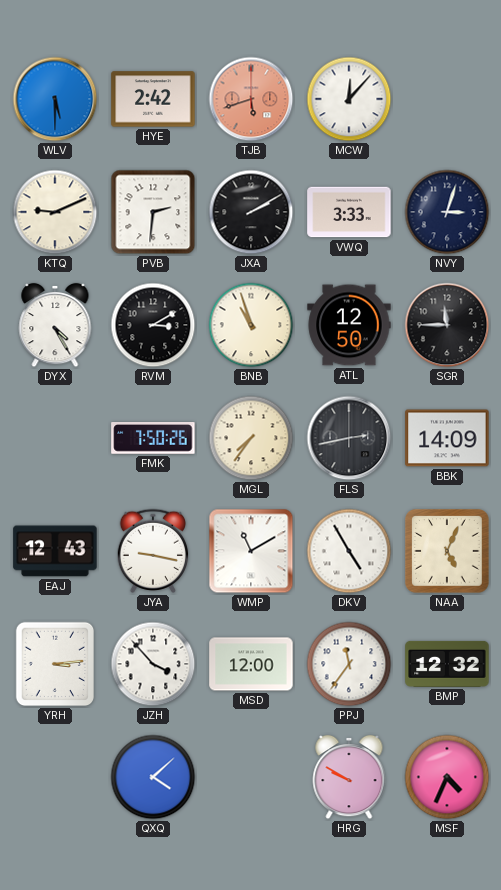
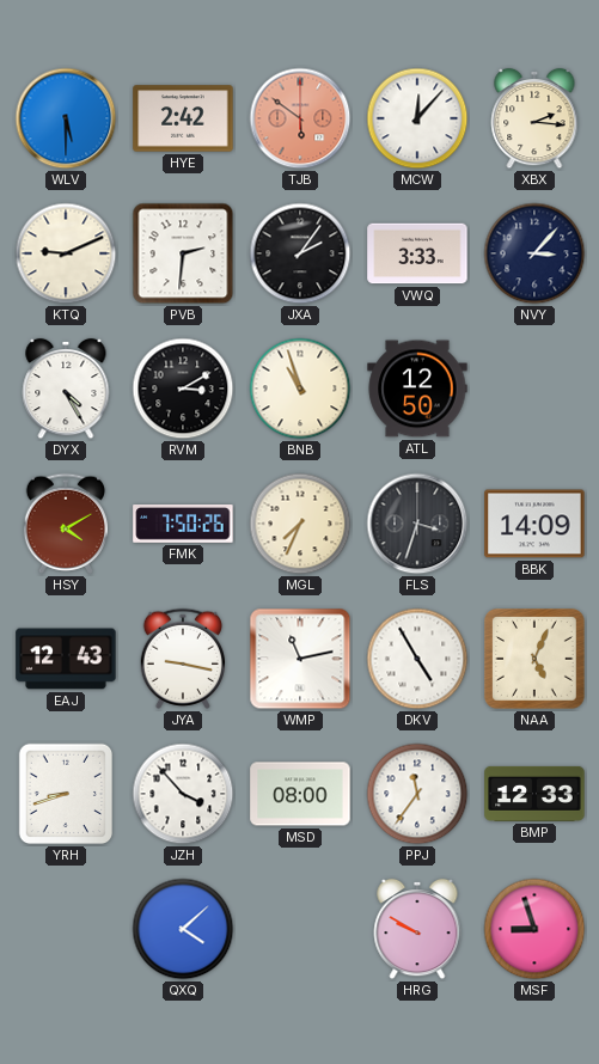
TJB: 5:42 -> 5:51 (300, 118)
XBX: none -> 2:16 (534, 118)
JXA: 2:10 -> 2:06 (300, 253)
NVY: 3:03 -> 3:07 (534, 253)
SGR: 11:45 -> none (447, 325)
HSY: none -> 4:10 (66, 524)
MGL: 7:36 -> 7:34 (300, 524)
FLS: 2:43 -> 3:33 (417, 524)
WMP: 11:10 -> 11:13 (300, 659)
YRH: 3:14 -> 8:42 (66, 794)
MSD: 12:00 -> 08:00 (300, 794)
BMP: 12:32 -> 12:33 (534, 794)
MSF: 4:34 -> 8:57 (534, 929)
